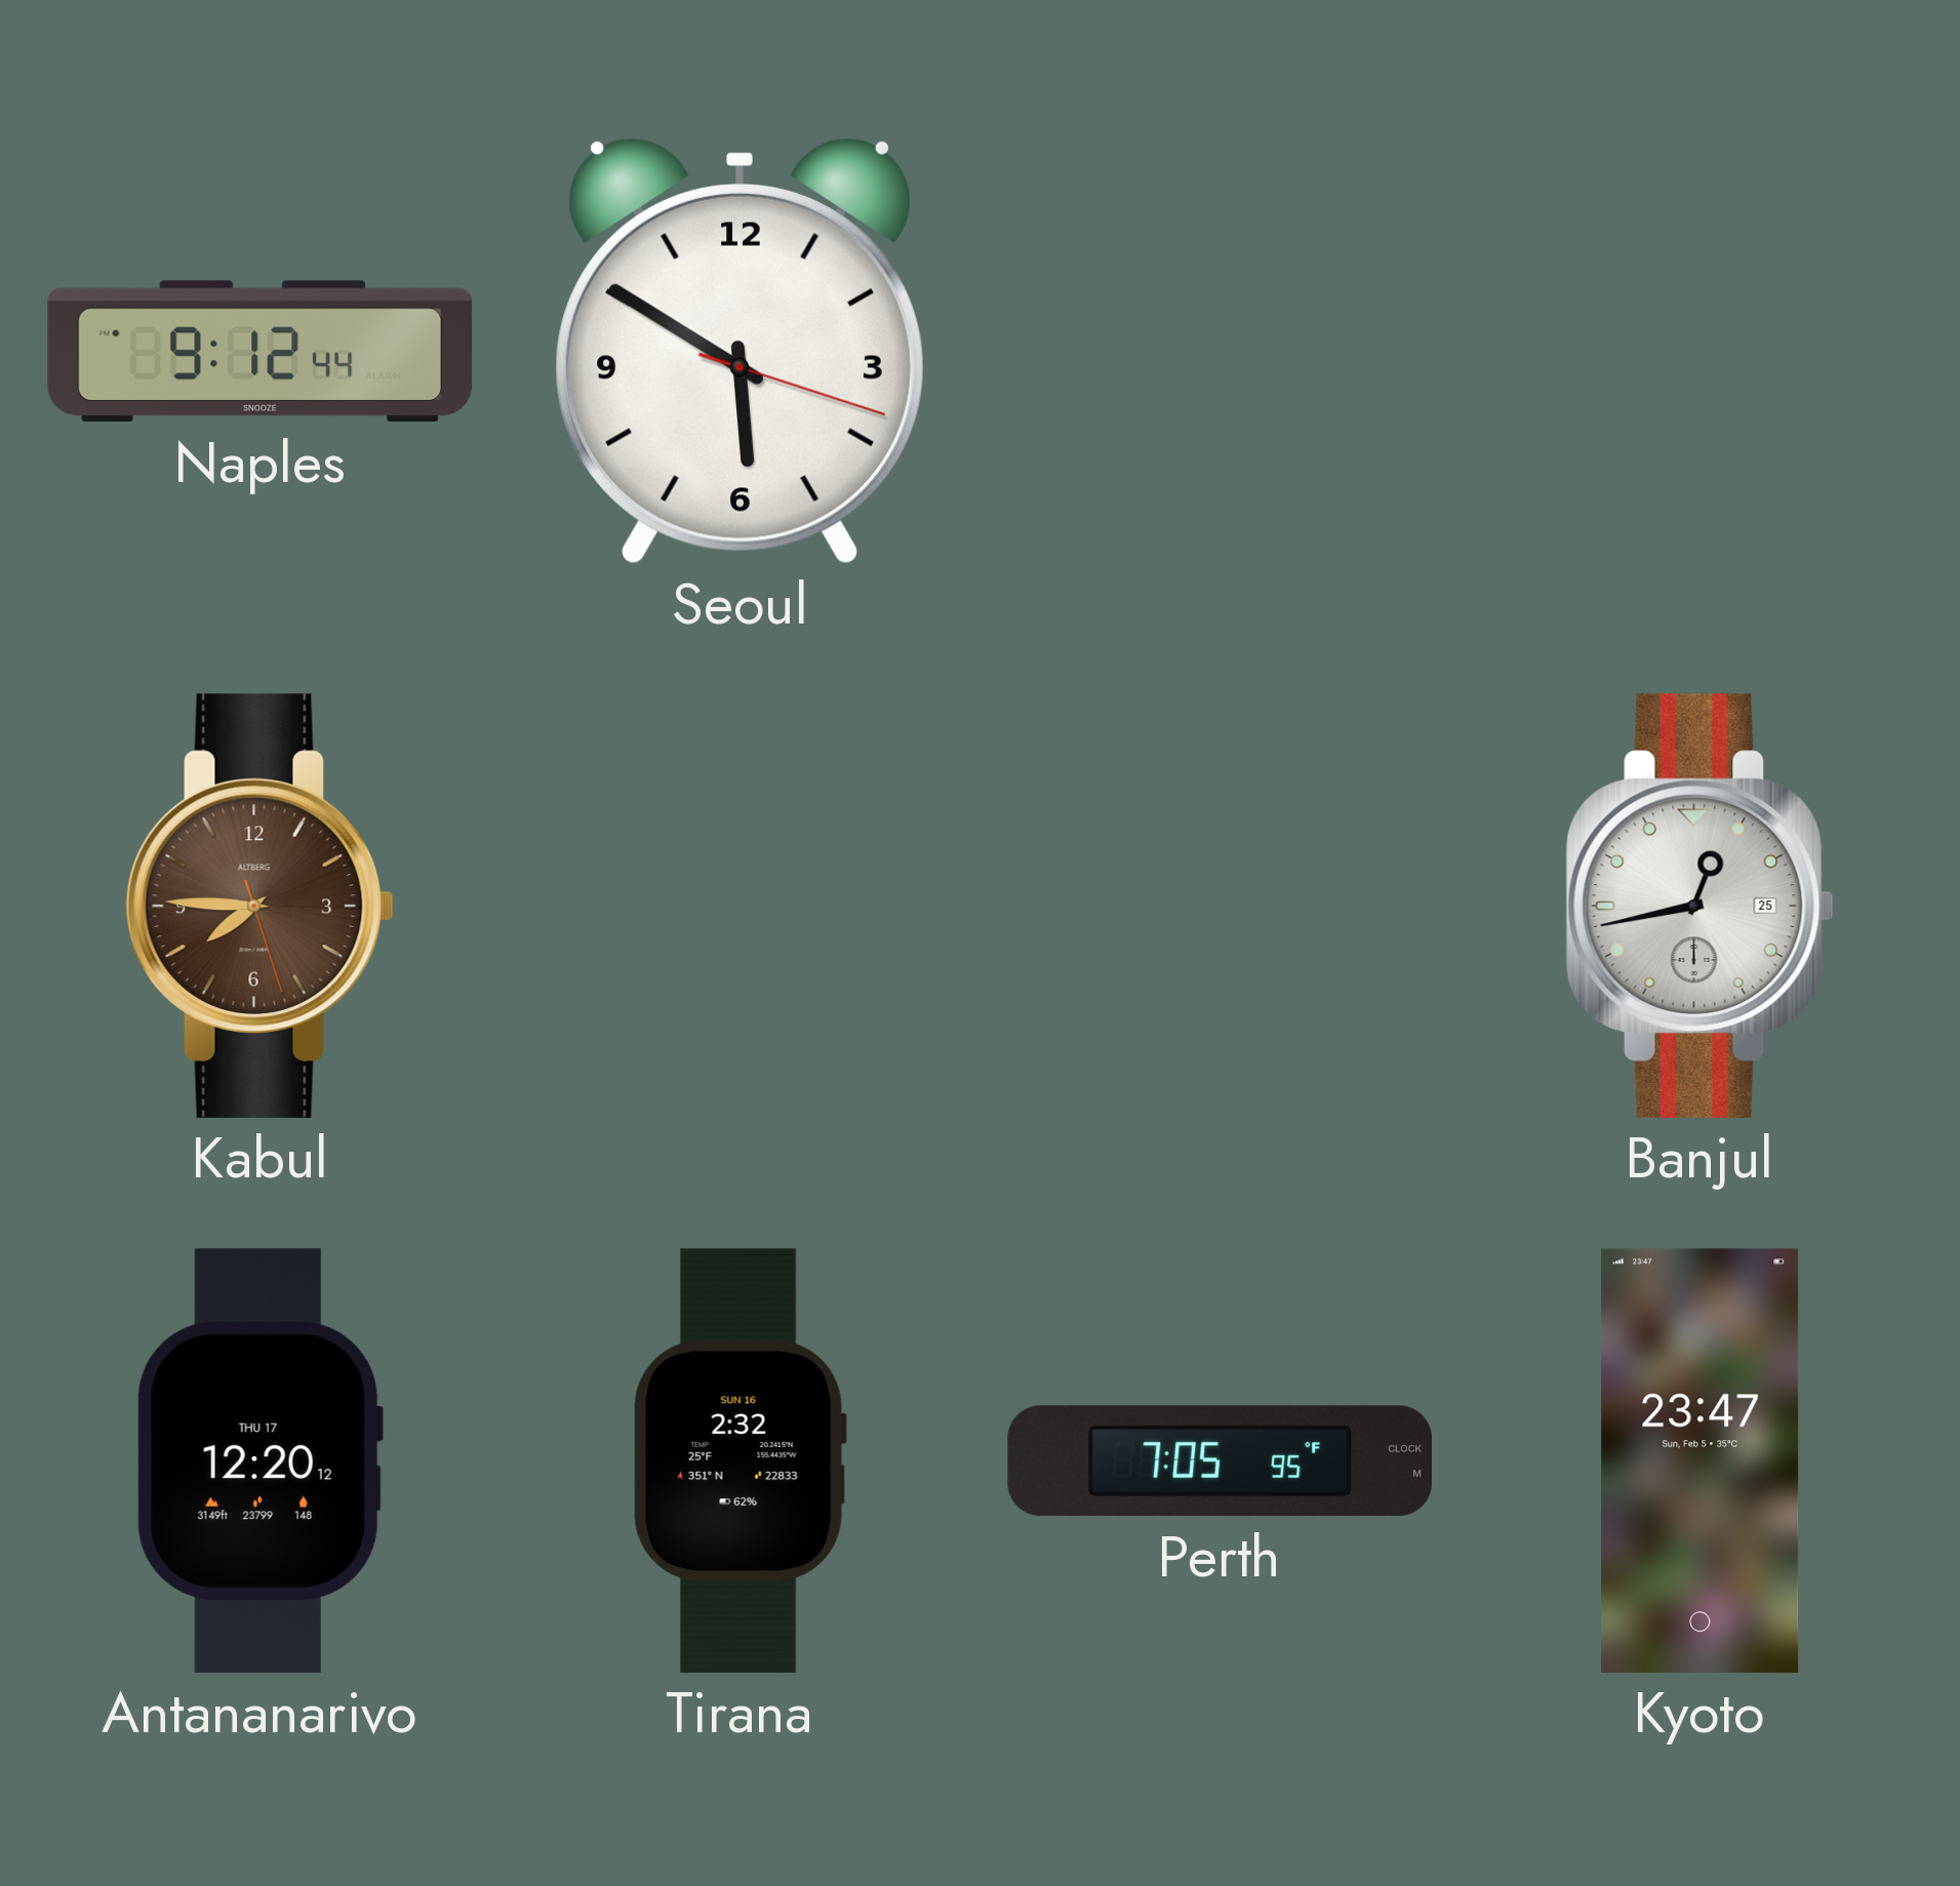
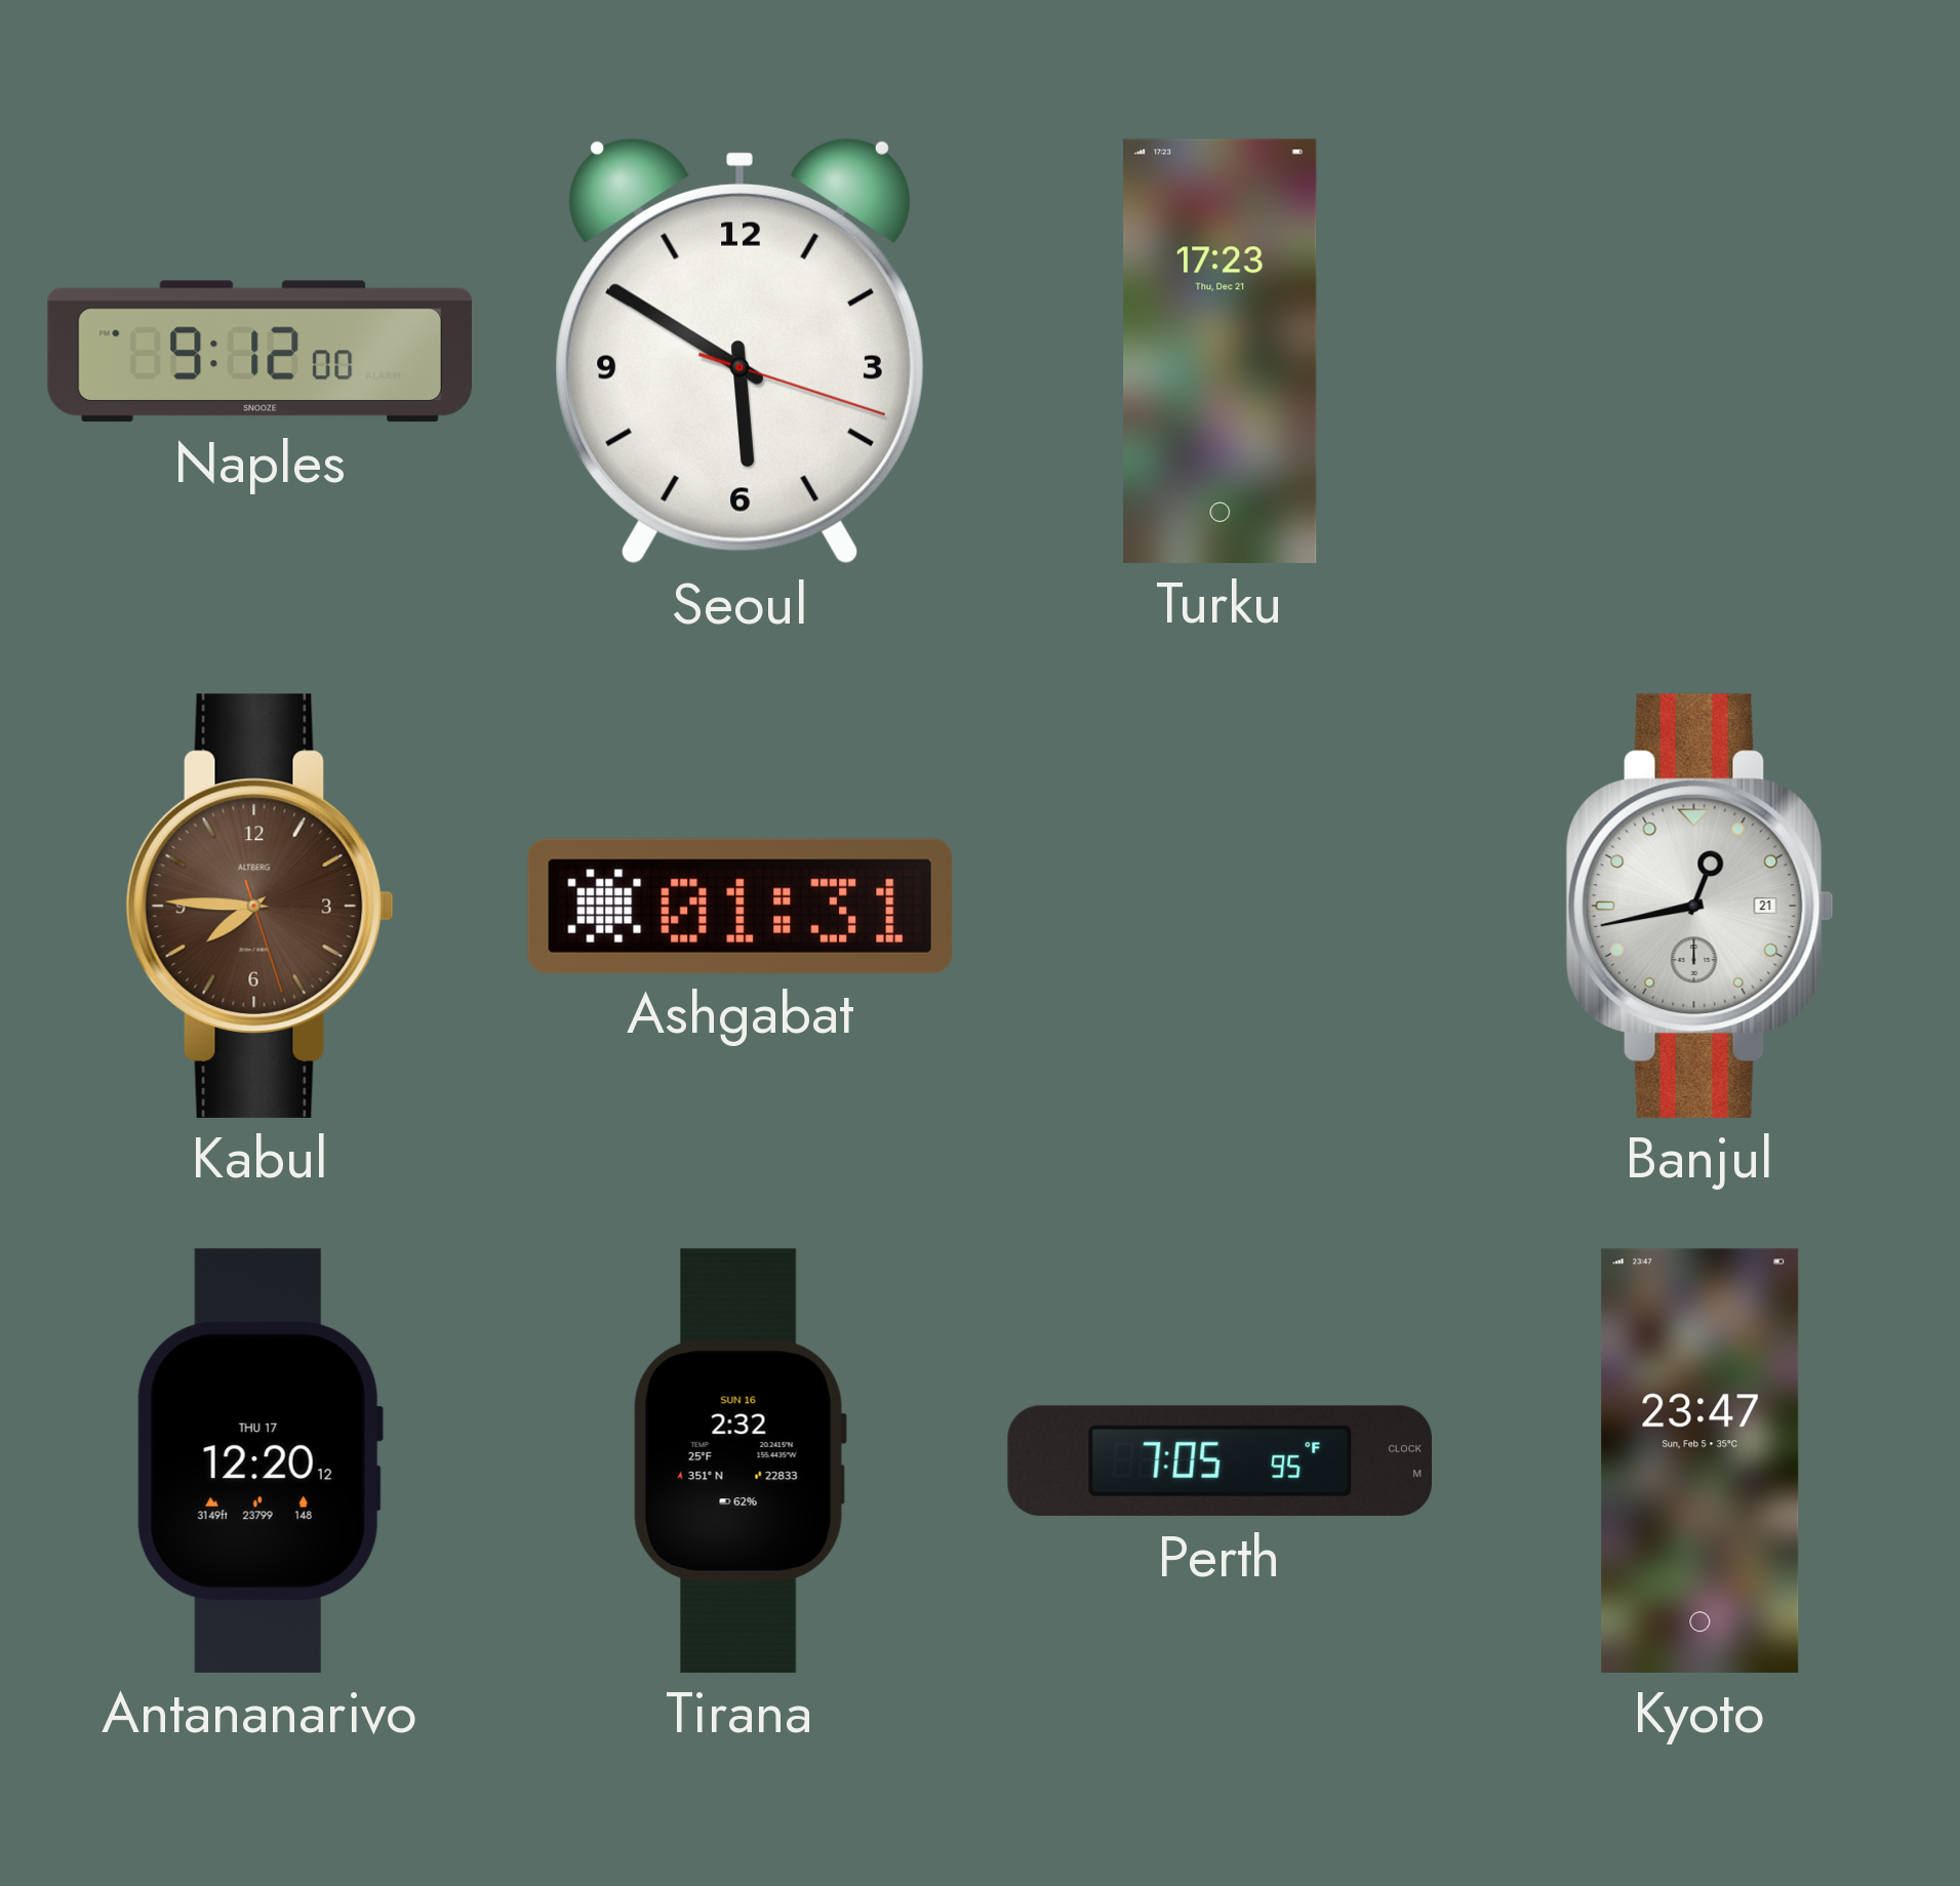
Naples: 9:12:44 -> 9:12:00 (259, 352)
Turku: none -> 17:23 (1221, 351)
Ashgabat: none -> 01:31 (739, 906)
Banjul date: 25 -> 21 (1699, 906)
